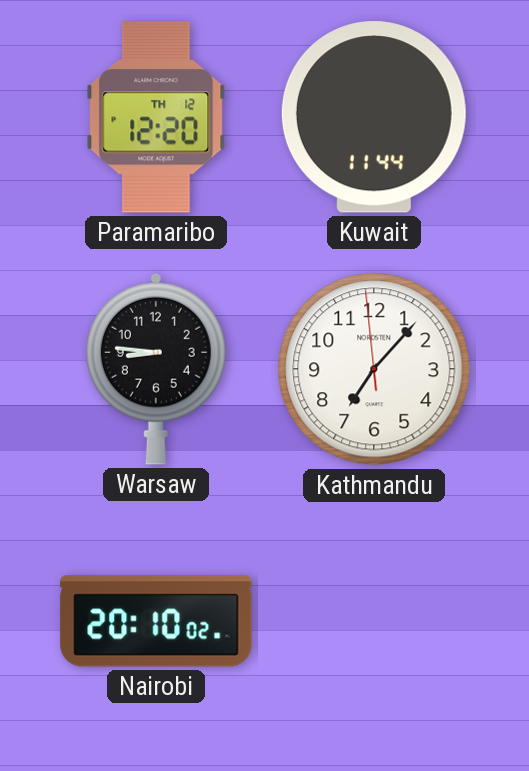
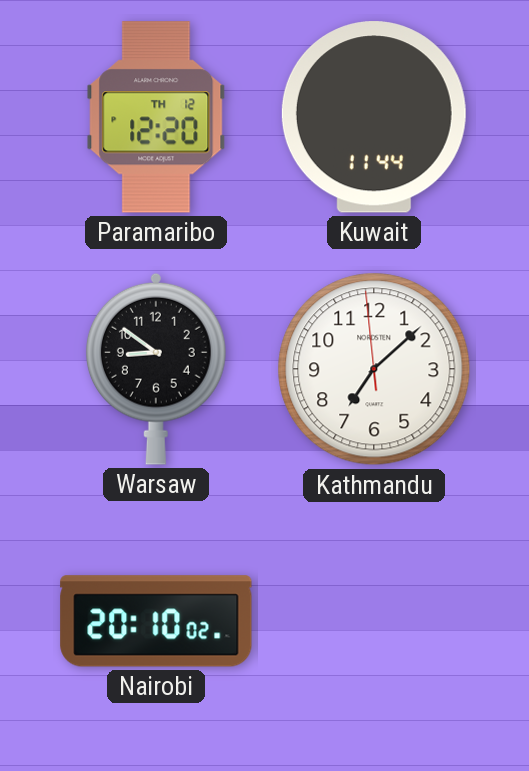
Warsaw: 8:46 -> 8:51 (156, 369)
Kathmandu: 7:06 -> 7:07 (374, 369)
